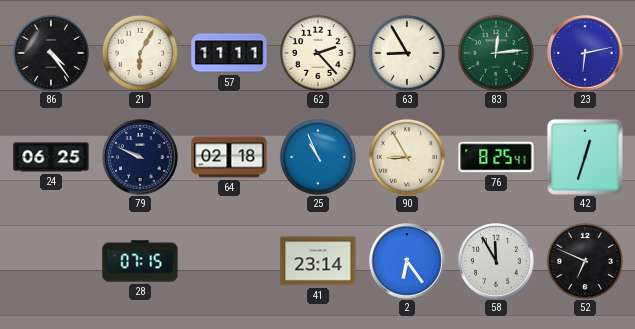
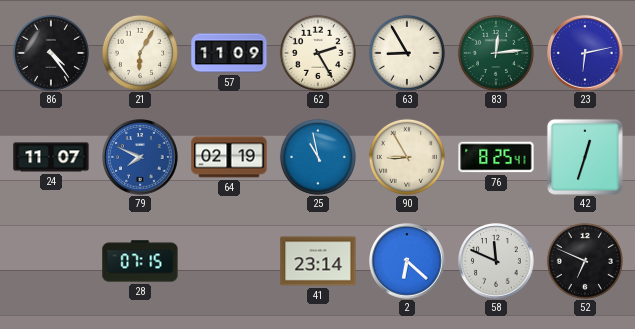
57: 11:11 -> 11:09 (229, 53)
62: 2:23 -> 2:25 (318, 53)
24: 06:25 -> 11:07 (51, 157)
79: 9:49 -> 7:49 (140, 157)
79 dial: navy -> blue (140, 157)
64: 02:18 -> 02:19 (229, 157)
25: 10:56 -> 10:58 (318, 157)
2: 6:24 -> 6:22 (407, 261)
58: 11:55 -> 11:49 (496, 261)
